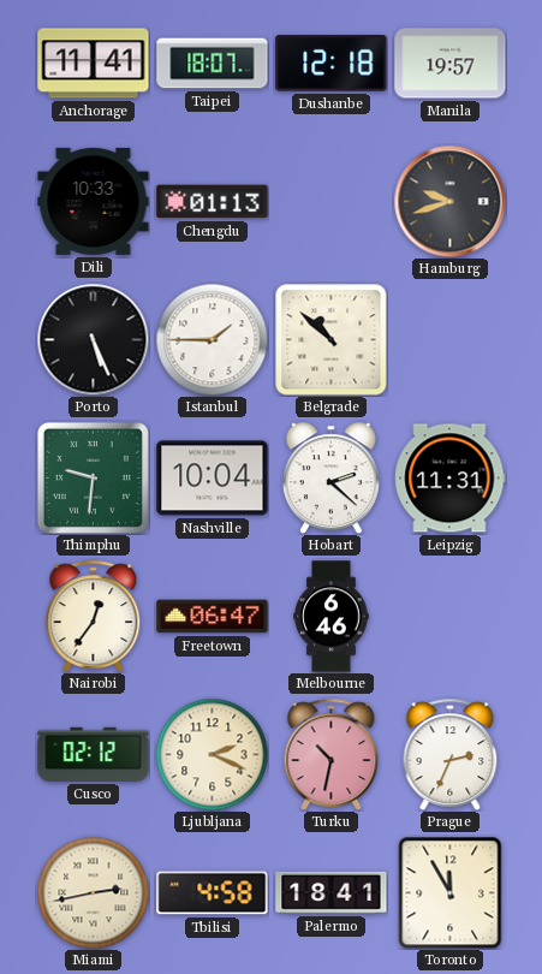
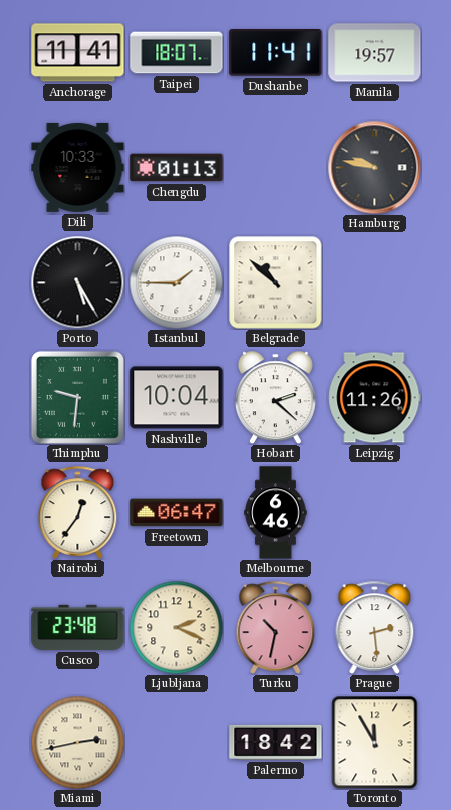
Dushanbe: 12:18 -> 11:41 (276, 53)
Hamburg: 9:42 -> 9:47 (374, 167)
Porto: 5:26 -> 5:25 (77, 282)
Leipzig: 11:31 -> 11:26 (375, 398)
Cusco: 02:12 -> 23:48 (78, 627)
Prague: 2:34 -> 2:29 (375, 627)
Tbilisi: 4:58 -> none (213, 893)
Palermo: 18:41 -> 18:42 (276, 742)
